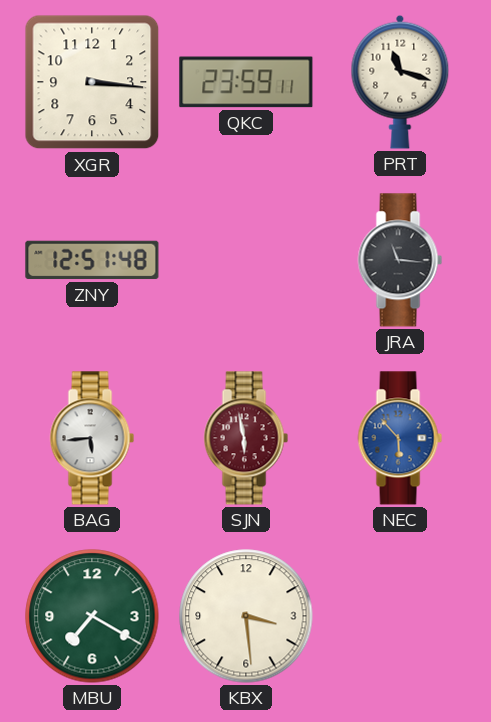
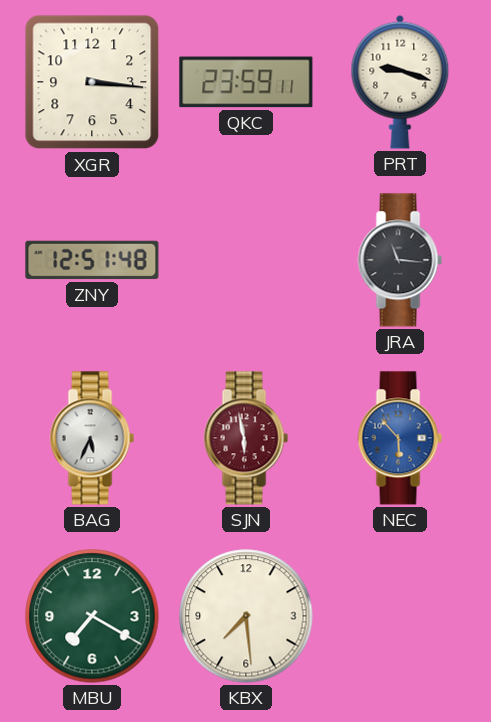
PRT: 11:18 -> 9:18 (400, 82)
BAG: 5:44 -> 5:34 (92, 438)
KBX: 3:29 -> 7:29 (246, 616)
